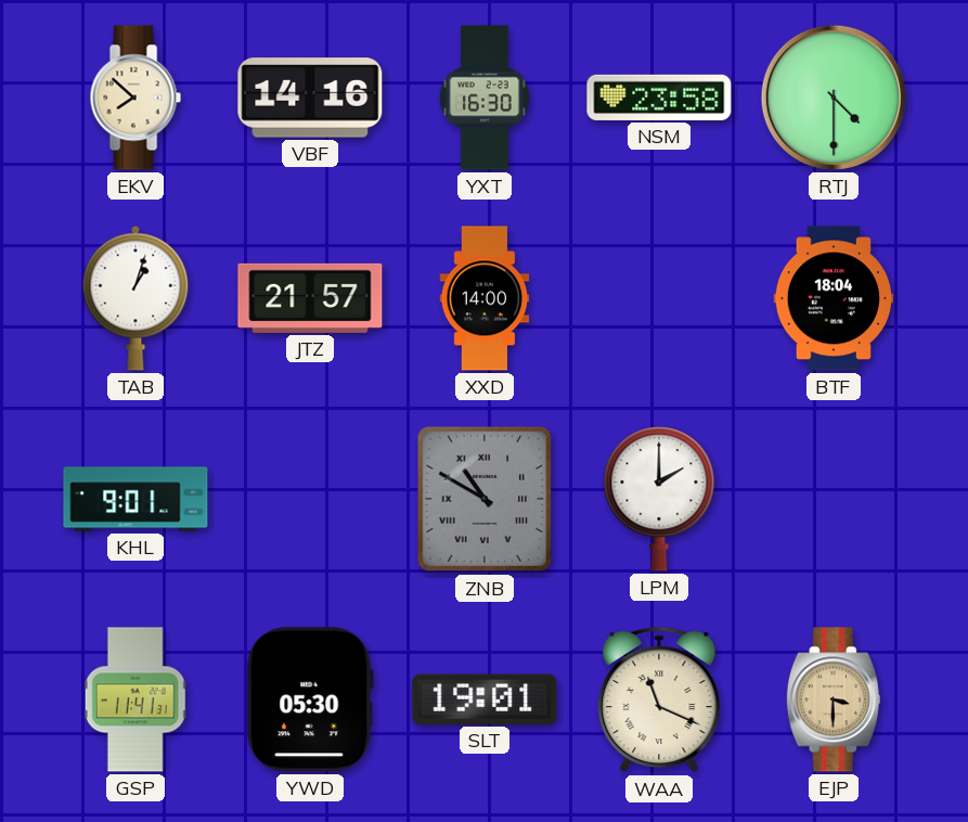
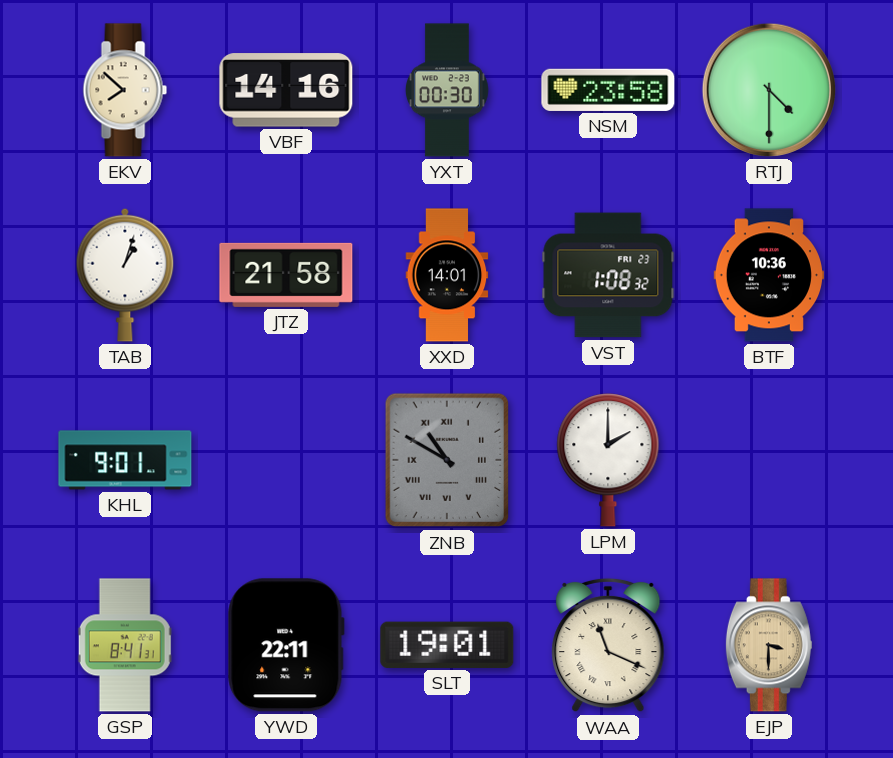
YXT: 16:30 -> 00:30 (447, 90)
JTZ: 21:57 -> 21:58 (286, 275)
XXD: 14:00 -> 14:01 (447, 275)
VST: none -> 1:08 (608, 275)
BTF: 18:04 -> 10:36 (768, 275)
GSP: 11:41 -> 8:41 (125, 645)
YWD: 05:30 -> 22:11 (286, 645)
